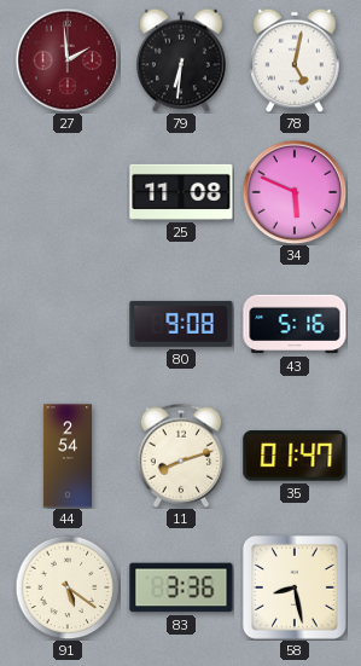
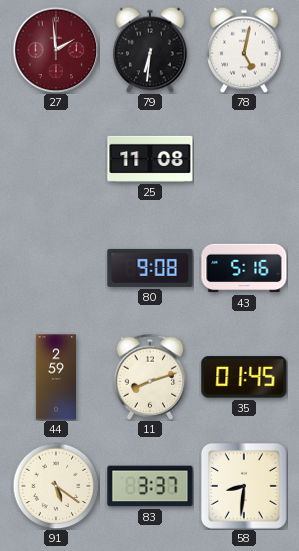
34: 5:49 -> none (295, 192)
44: 2:54 -> 2:59 (56, 377)
35: 01:47 -> 01:45 (244, 377)
83: 3:36 -> 3:37 (150, 486)
58: 8:28 -> 8:31 (244, 486)
